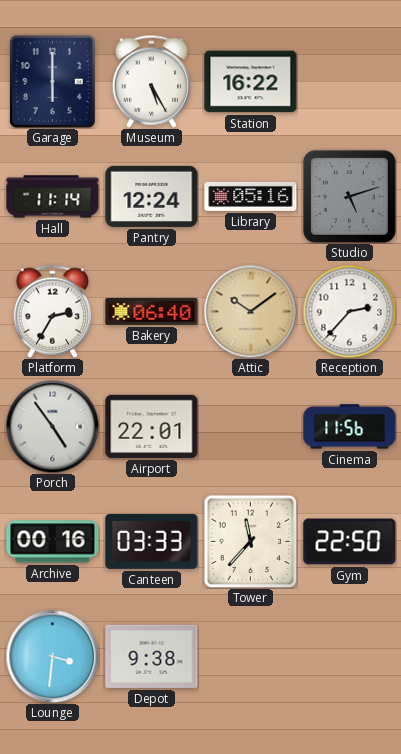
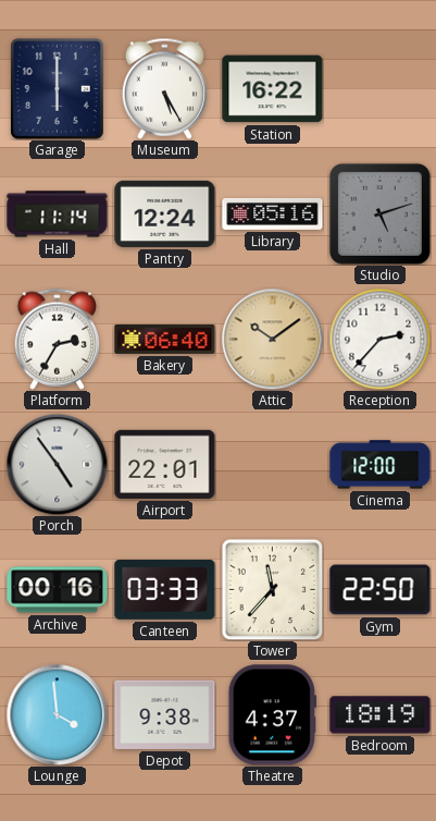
Cinema: 11:56 -> 12:00 (381, 465)
Lounge: 3:31 -> 3:59 (57, 714)
Theatre: none -> 4:37 (272, 715)
Bedroom: none -> 18:19 (381, 715)
